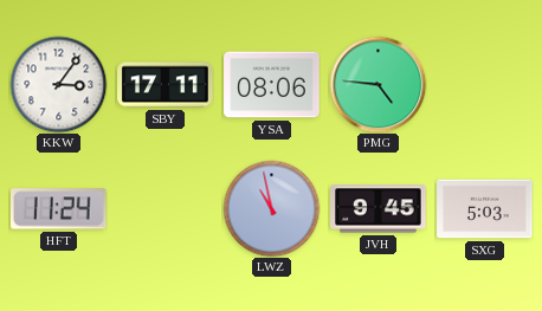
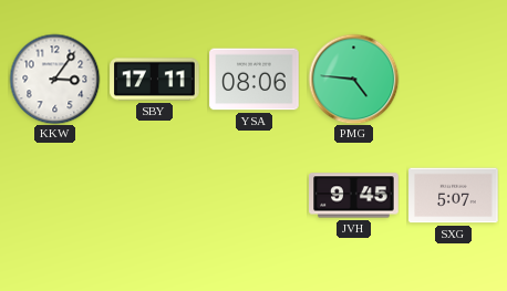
HFT: 11:24 -> none (59, 209)
LWZ: 10:58 -> none (271, 208)
SXG: 5:03 -> 5:07 (454, 196)
